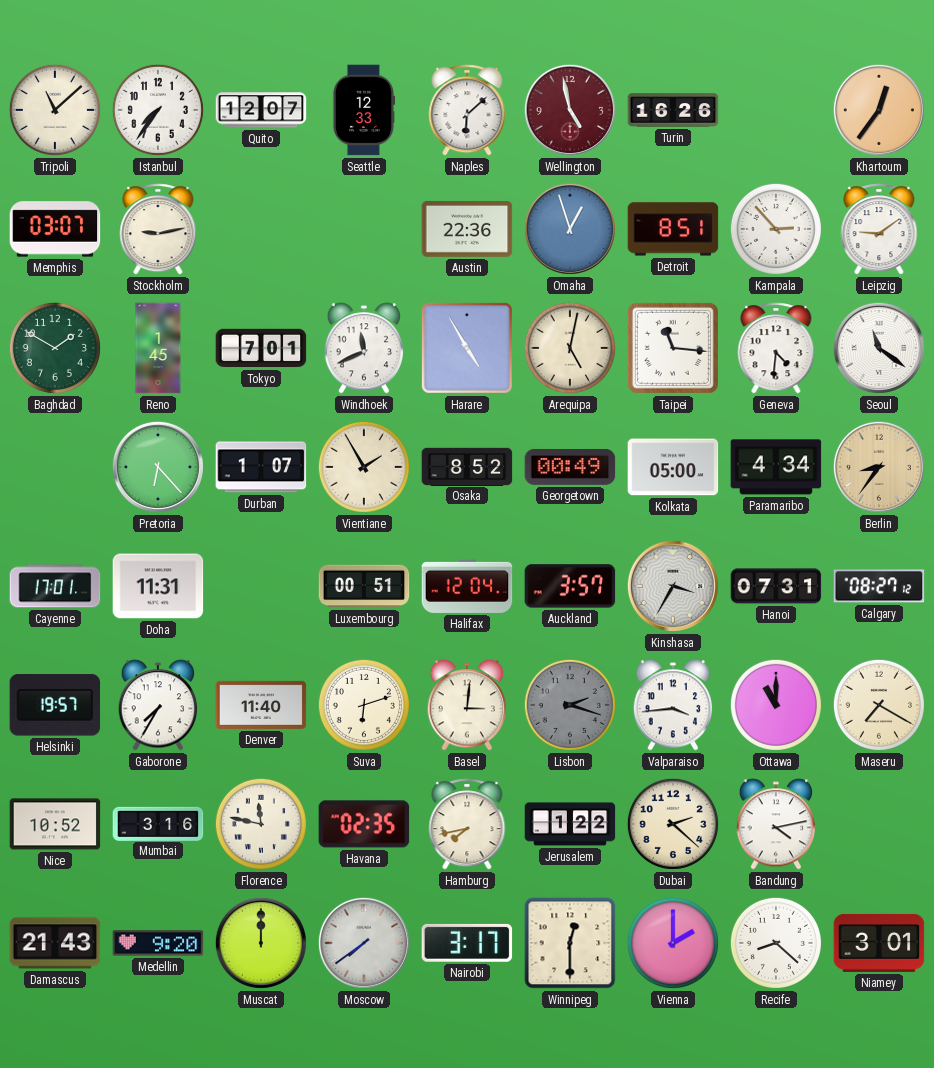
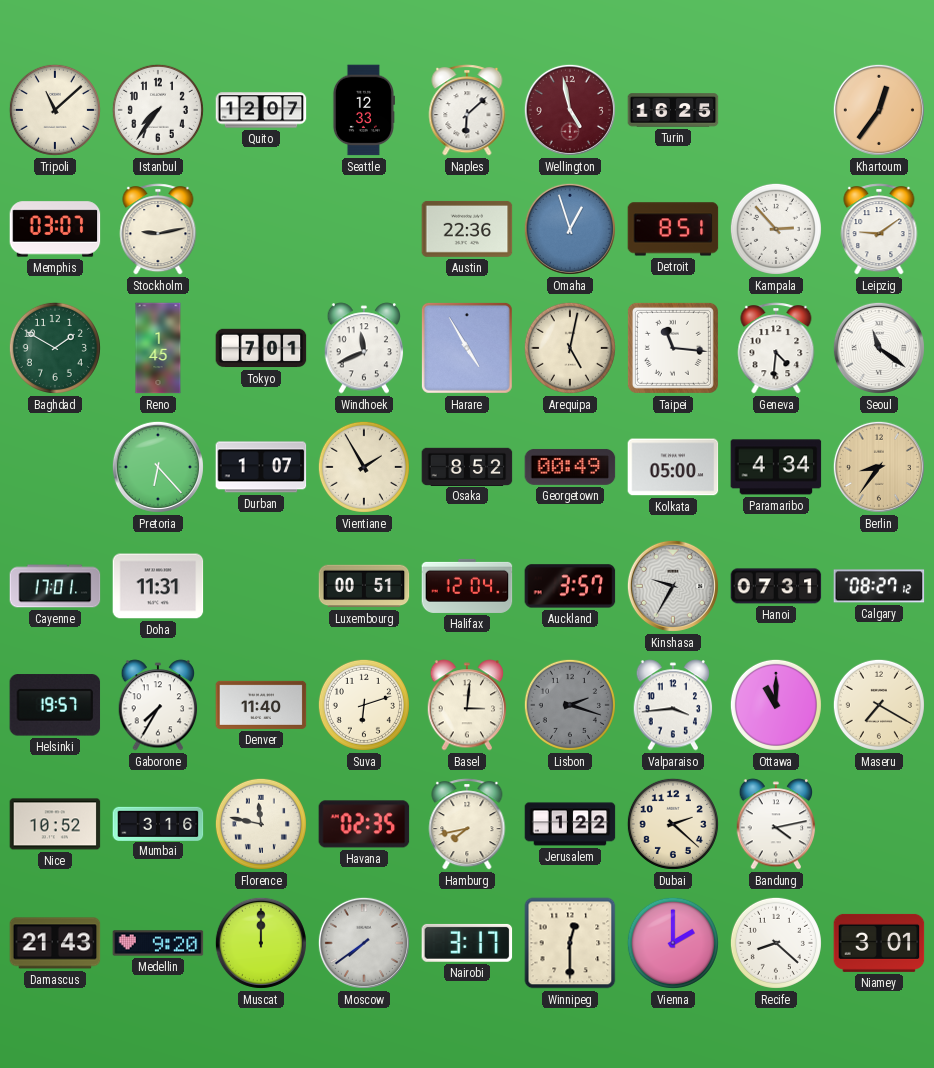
Turin: 16:26 -> 16:25 (673, 110)
Kinshasa: 3:35 -> 9:35 (673, 586)
